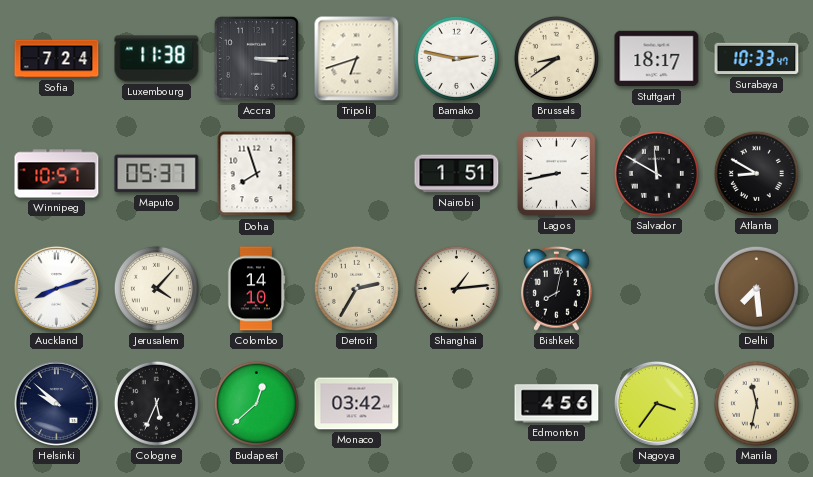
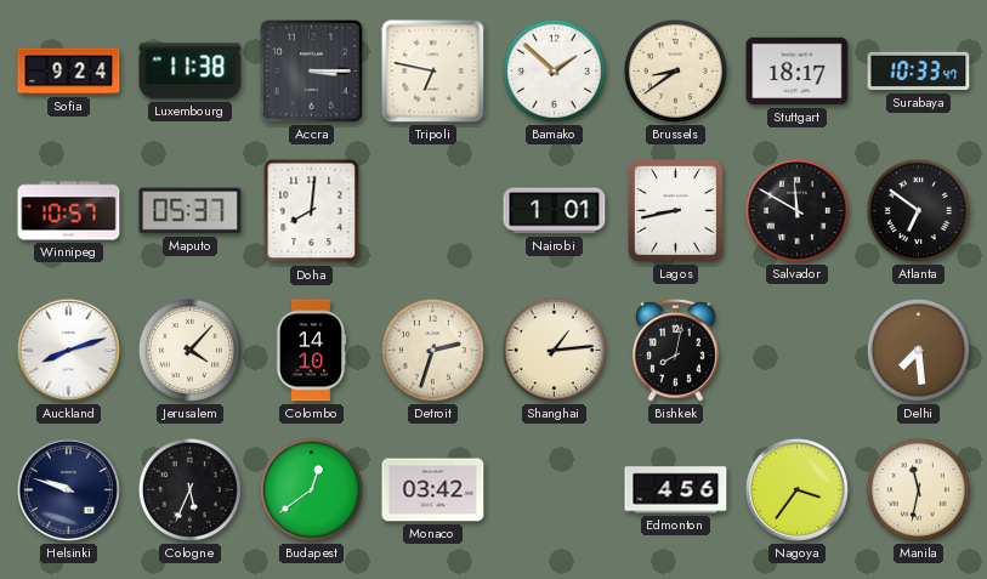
Sofia: 7:24 -> 9:24 (69, 72)
Tripoli: 6:42 -> 6:47 (433, 72)
Bamako: 2:47 -> 1:52 (554, 70)
Doha: 7:57 -> 8:01 (312, 211)
Nairobi: 1:51 -> 1:01 (555, 211)
Atlanta: 8:50 -> 6:51 (918, 210)
Detroit: 2:35 -> 2:33 (432, 350)
Helsinki: 9:52 -> 9:48 (68, 489)
Budapest: 12:38 -> 12:39 (311, 489)
